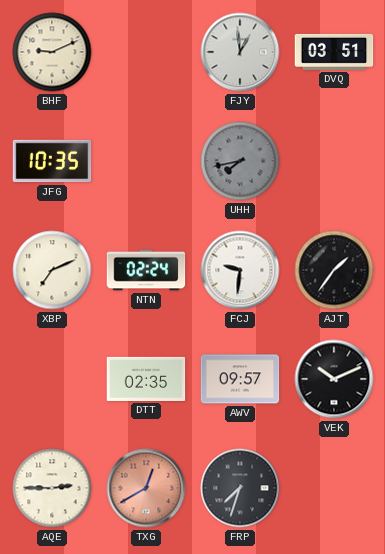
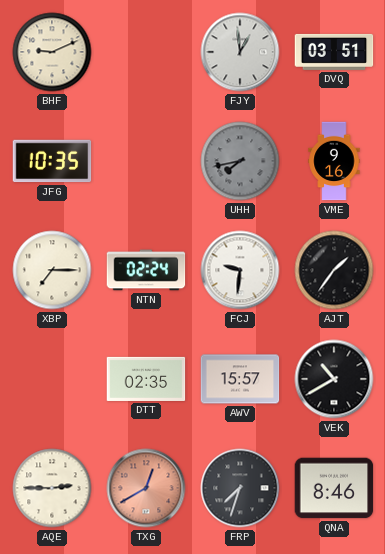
VME: none -> 9:16 (334, 161)
XBP: 7:11 -> 7:15 (52, 270)
AWV: 09:57 -> 15:57 (240, 379)
VEK: 10:11 -> 10:40 (334, 379)
QNA: none -> 8:46 (334, 488)
